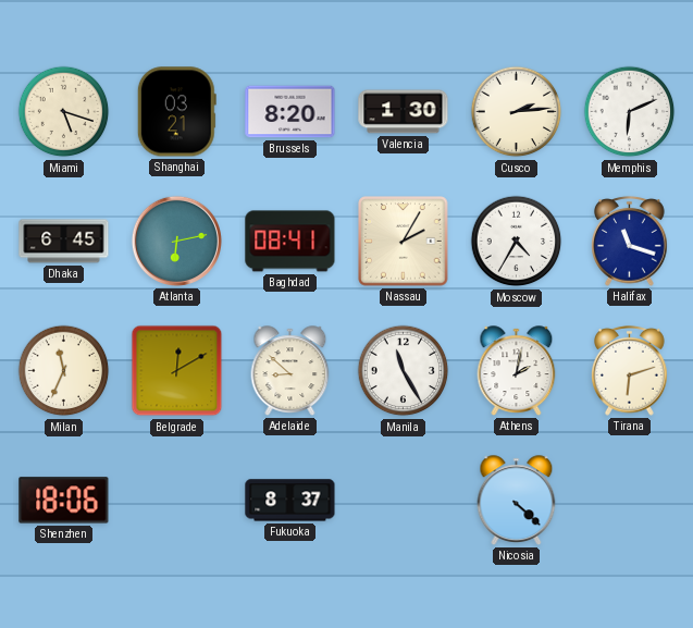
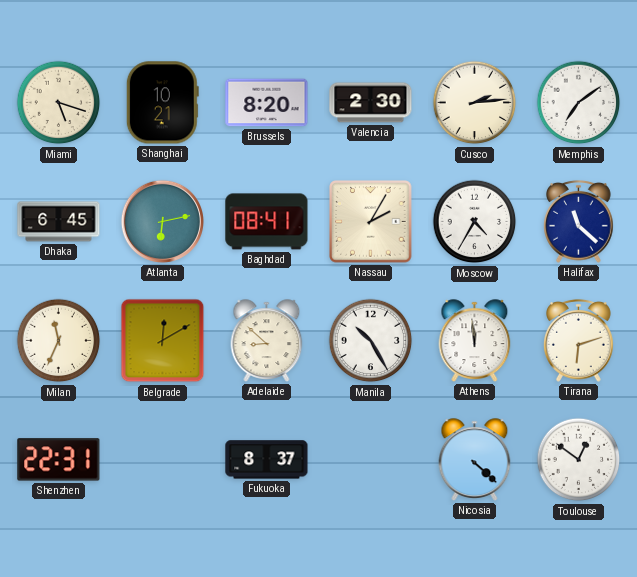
Shanghai: 03:21 -> 10:21 (162, 103)
Valencia: 1:30 -> 2:30 (371, 103)
Memphis: 6:11 -> 7:09 (579, 103)
Halifax: 11:18 -> 11:22 (579, 221)
Manila: 11:25 -> 10:25 (371, 341)
Athens: 2:02 -> 11:59 (475, 341)
Shenzhen: 18:06 -> 22:31 (59, 460)
Toulouse: none -> 12:51 (579, 460)
